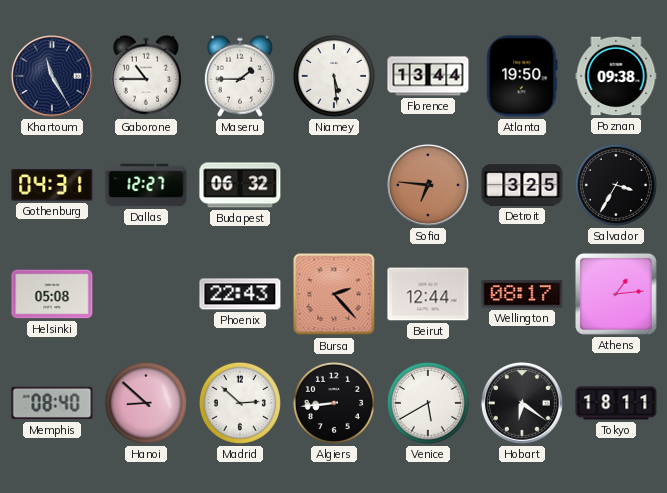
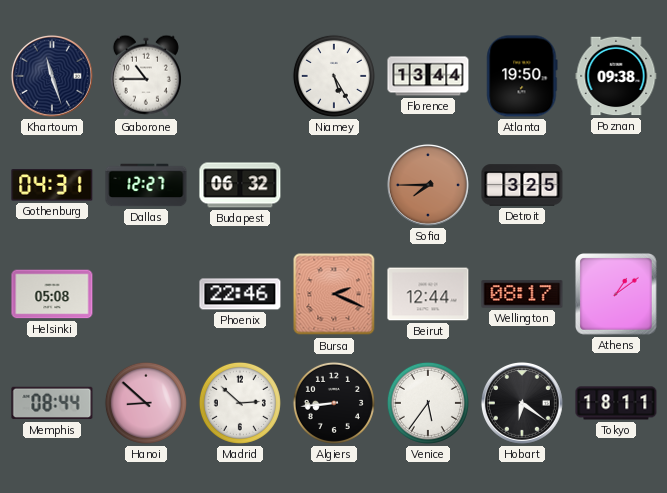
Khartoum: 11:25 -> 11:27 (52, 76)
Maseru: 1:45 -> none (240, 76)
Niamey: 5:29 -> 5:25 (334, 76)
Sofia: 6:46 -> 7:45 (428, 185)
Salvador: 3:35 -> none (616, 185)
Phoenix: 22:43 -> 22:46 (240, 294)
Bursa: 2:23 -> 2:19 (334, 294)
Athens: 1:14 -> 1:09 (617, 295)
Memphis: 08:40 -> 08:44 (52, 403)
Venice: 5:40 -> 5:36 (428, 403)
